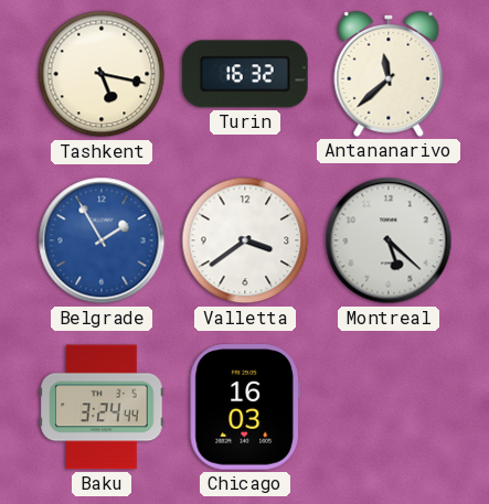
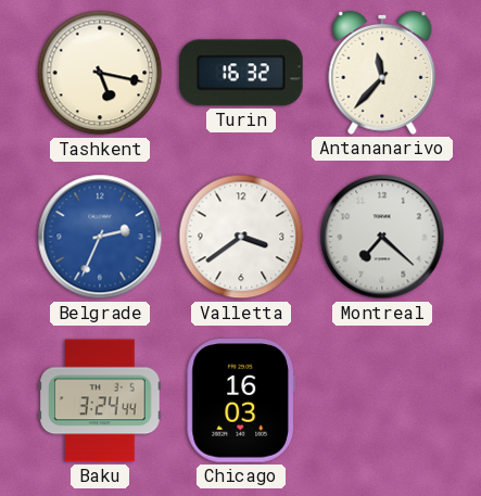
Antananarivo: 11:38 -> 11:37 (382, 73)
Belgrade: 1:55 -> 2:34 (100, 237)
Montreal: 5:22 -> 7:22 (382, 237)
